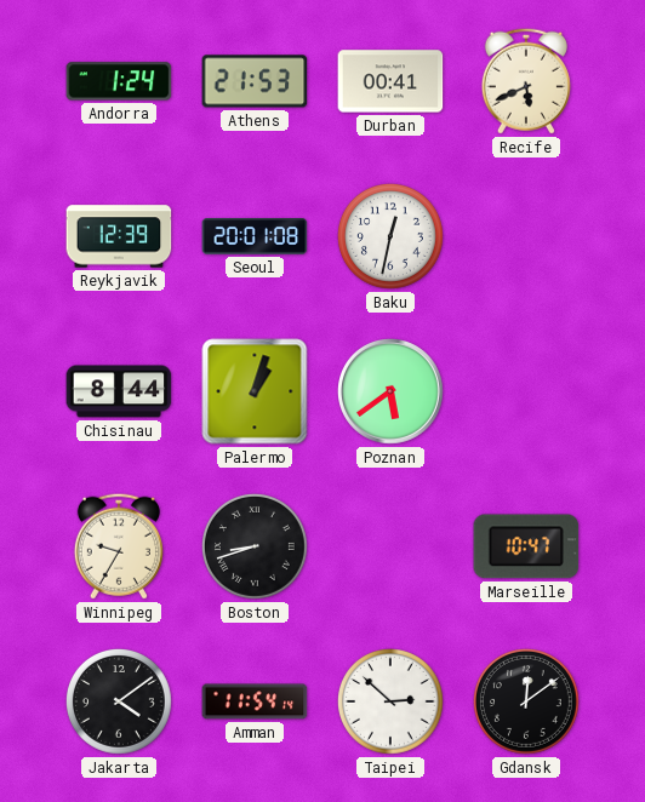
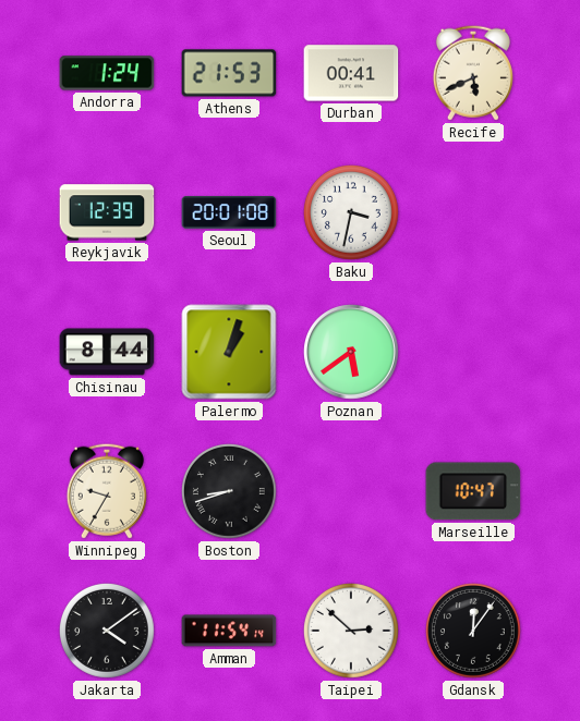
Baku: 12:32 -> 3:32 (351, 212)
Gdansk: 12:09 -> 12:06 (473, 631)
